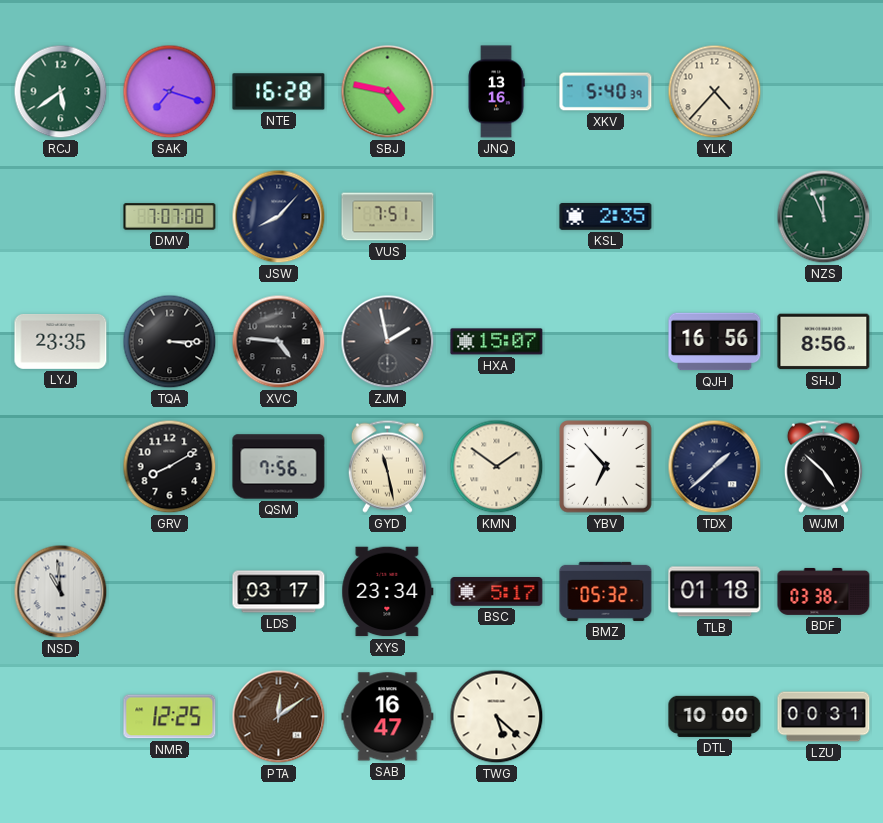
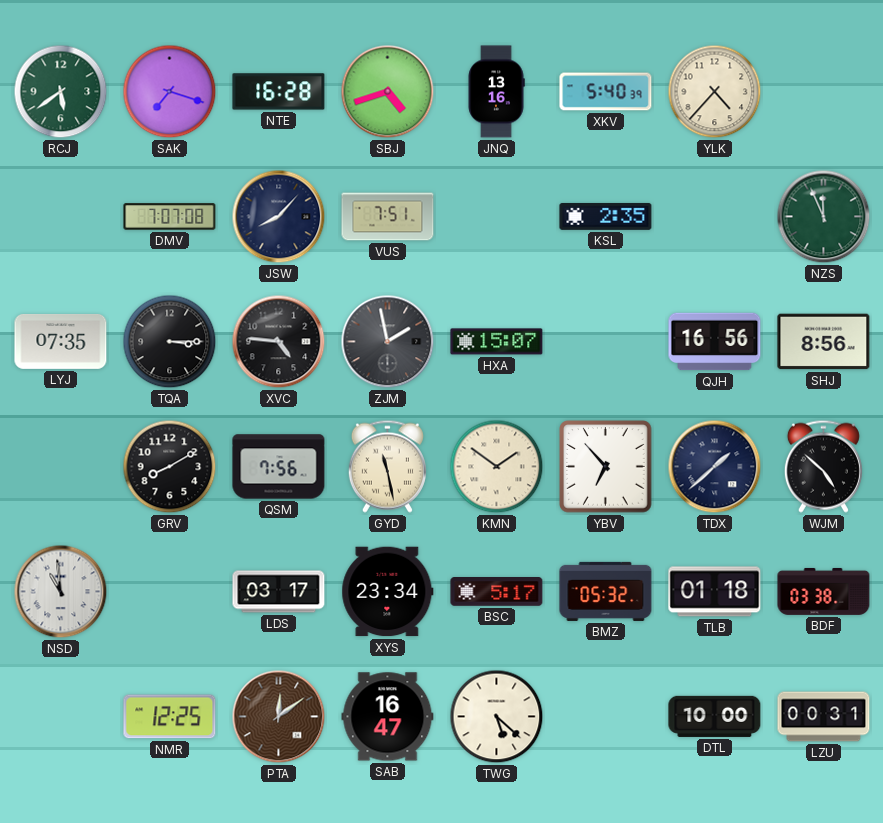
SBJ: 4:47 -> 4:42 (388, 92)
LYJ: 23:35 -> 07:35 (61, 341)
